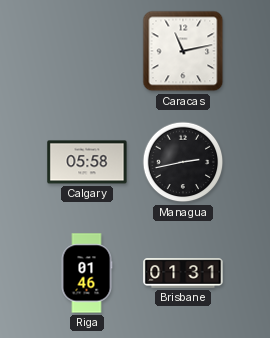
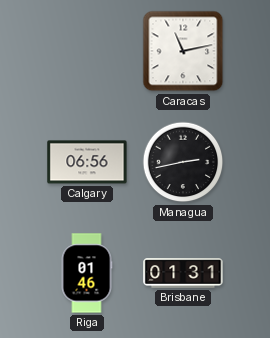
Calgary: 05:58 -> 06:56 (87, 162)
